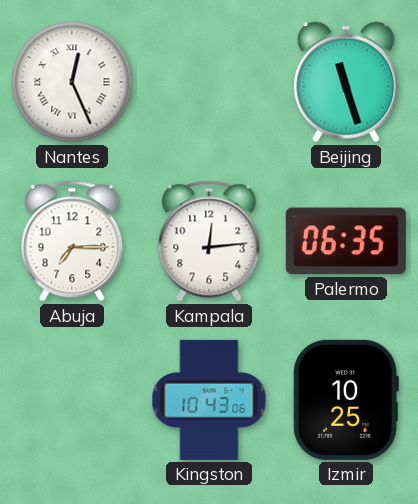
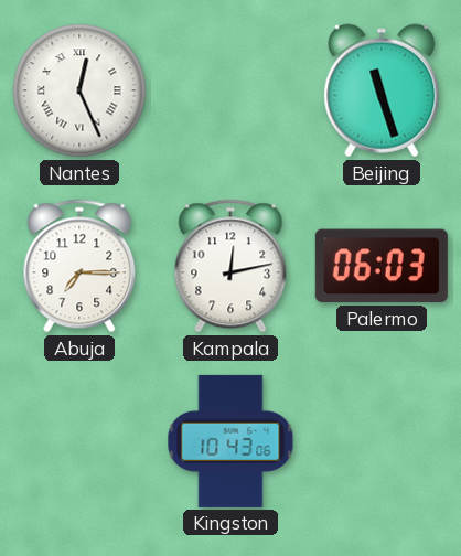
Kampala: 12:14 -> 12:13 (230, 266)
Palermo: 06:35 -> 06:03 (382, 266)
Izmir: 10:25 -> none (346, 400)
